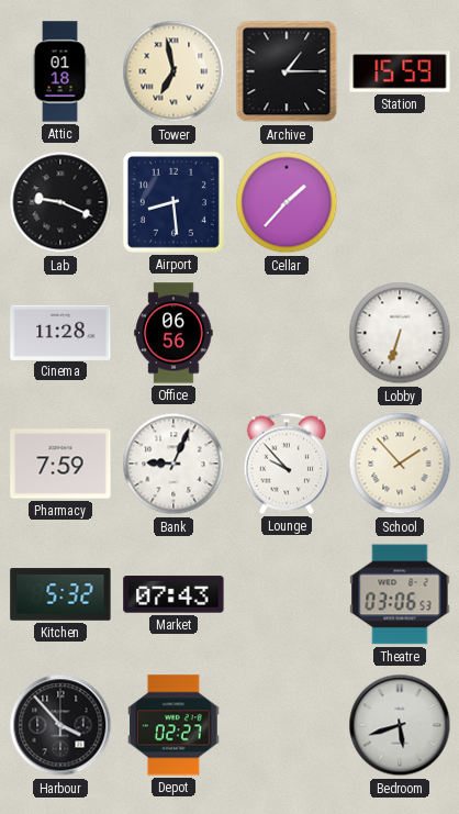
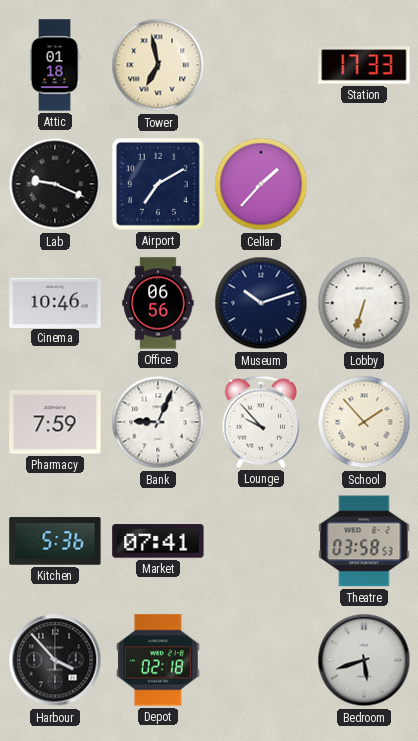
Archive: 1:15 -> none (287, 71)
Station: 15:59 -> 17:33 (364, 65)
Airport: 8:29 -> 7:10 (158, 184)
Cinema: 11:28 -> 10:46 (55, 302)
Museum: none -> 10:12 (261, 303)
Kitchen: 5:32 -> 5:36 (55, 541)
Market: 07:43 -> 07:41 (158, 541)
Theatre: 03:06 -> 03:58 (364, 541)
Depot: 02:27 -> 02:18 (159, 660)
